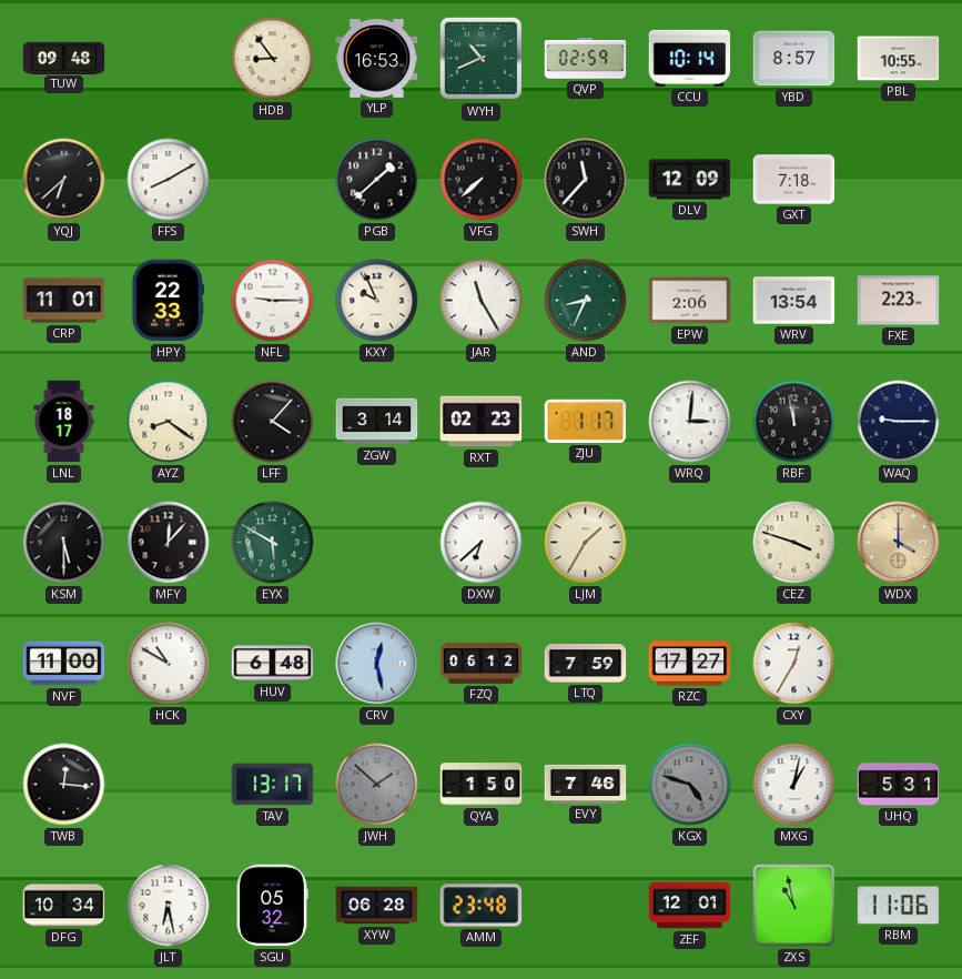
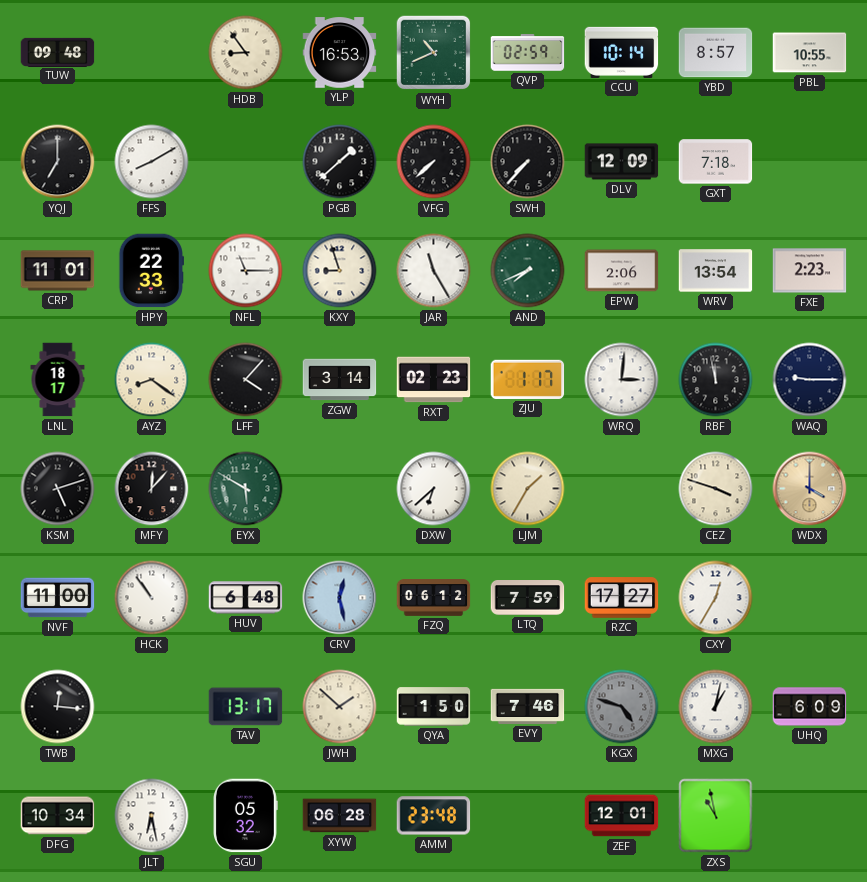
YQJ: 6:38 -> 7:00 (58, 162)
SWH: 11:37 -> 7:37 (528, 162)
NFL: 9:15 -> 11:15 (246, 271)
KXY: 9:56 -> 8:57 (340, 271)
AND: 8:34 -> 7:41 (528, 271)
KSM: 5:30 -> 5:12 (58, 489)
HCK: 10:50 -> 10:54 (152, 598)
JWH dial: grey -> cream (340, 707)
UHQ: 5:31 -> 6:09 (810, 707)
RBM: 11:06 -> none (899, 906)
